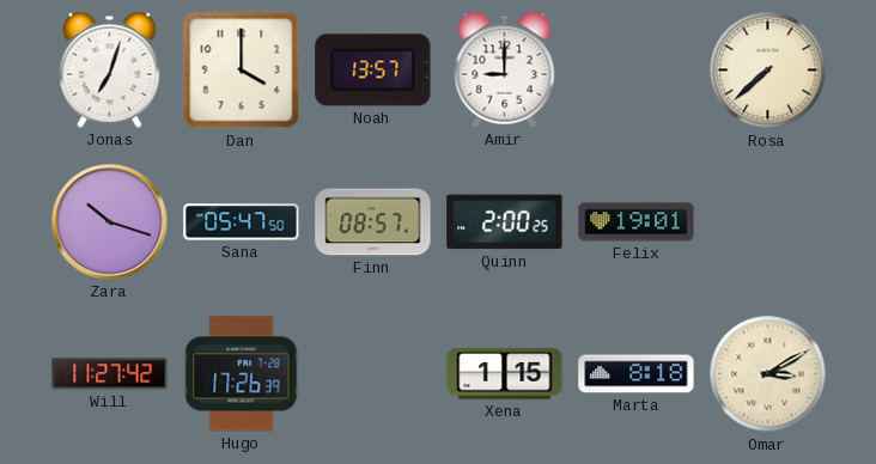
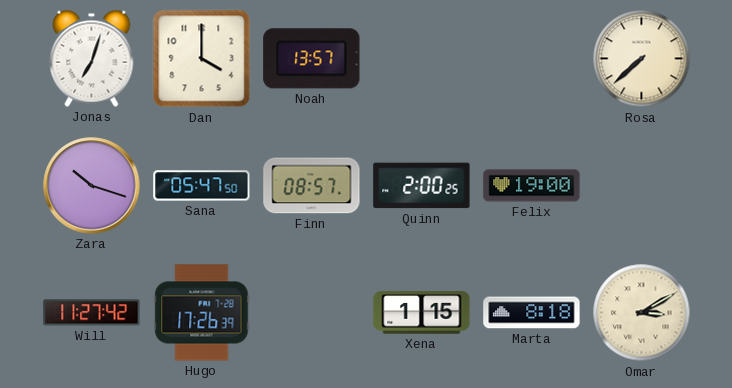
Amir: 9:00 -> none (505, 69)
Felix: 19:01 -> 19:00 (532, 186)
